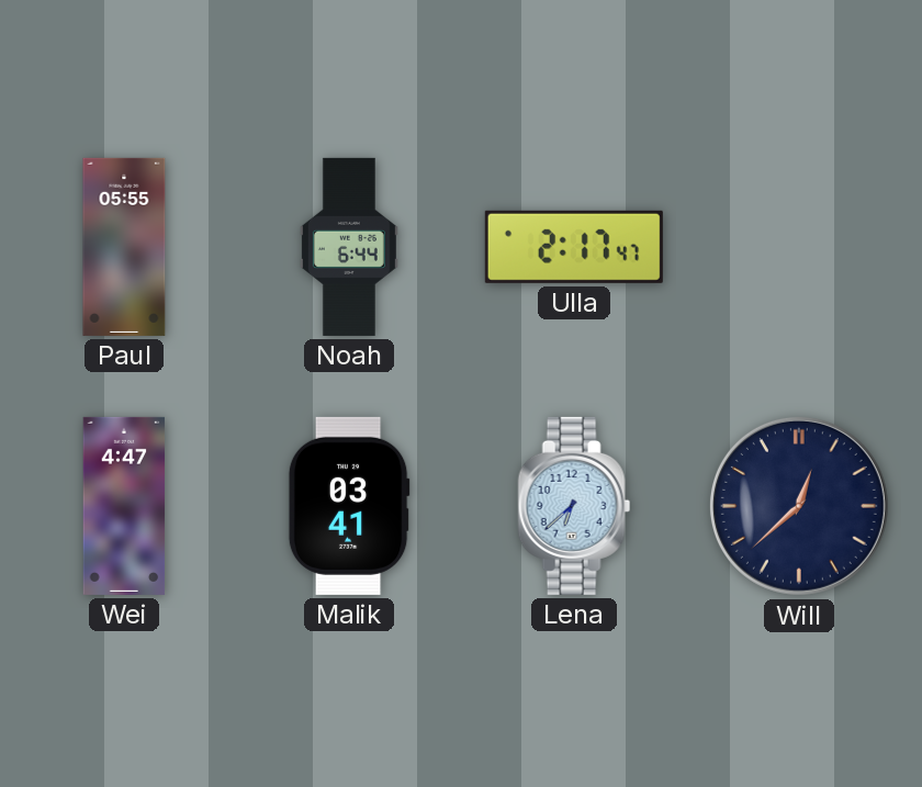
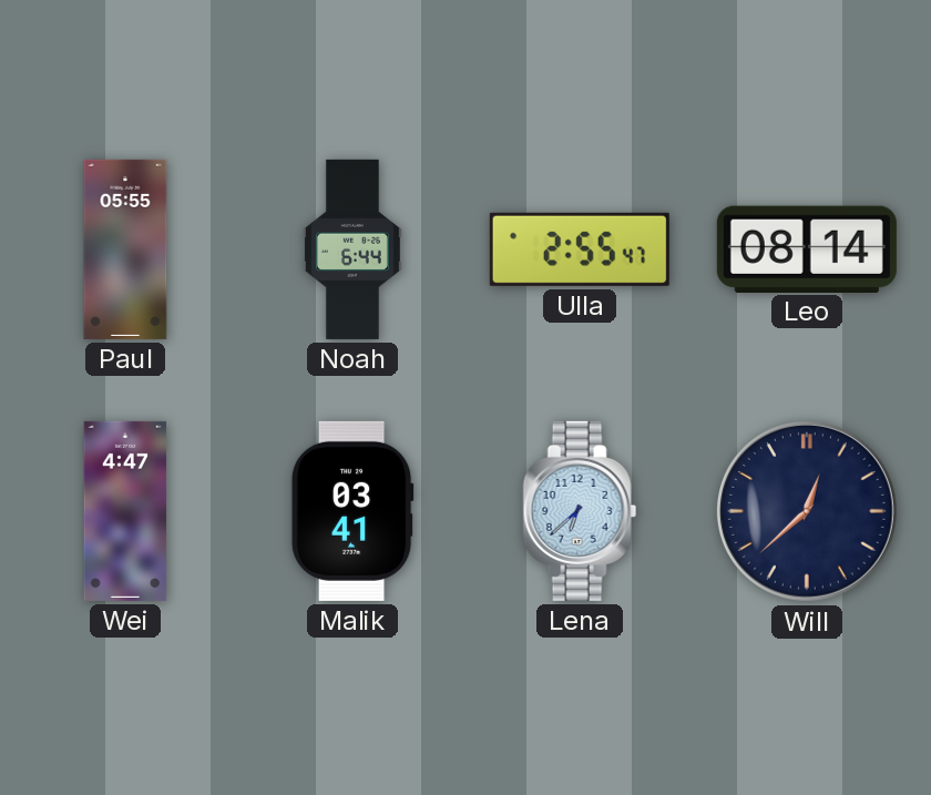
Ulla: 2:17 -> 2:55 (580, 249)
Leo: none -> 08:14 (807, 248)
